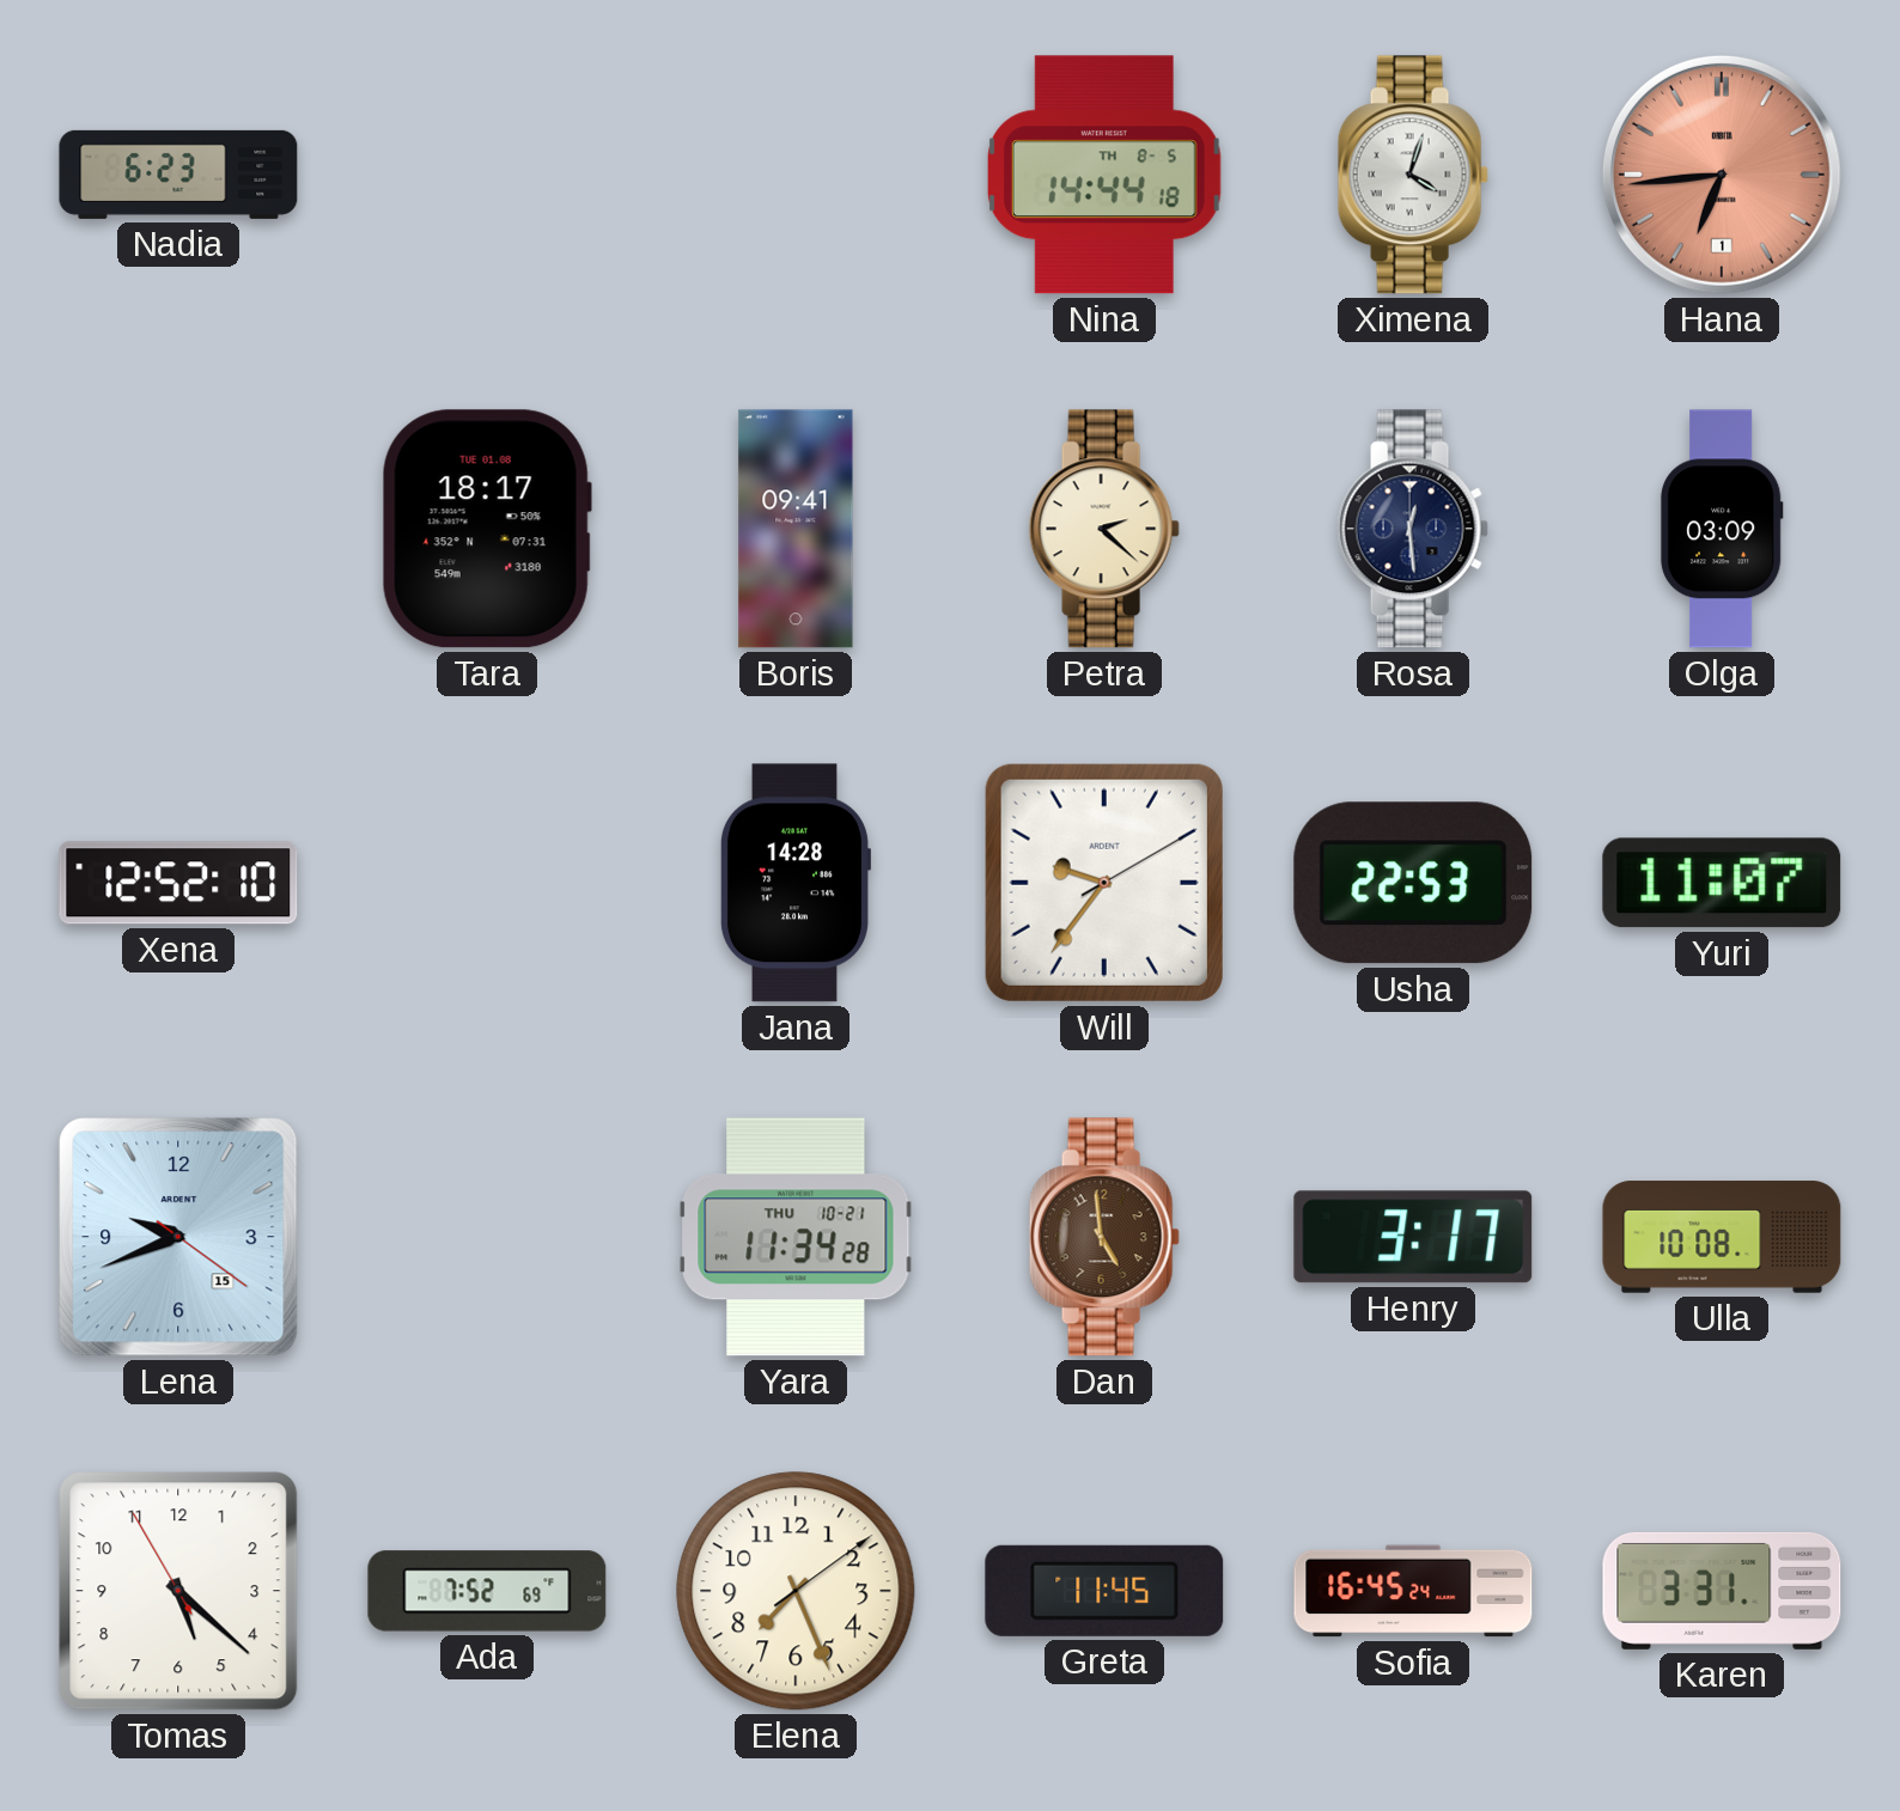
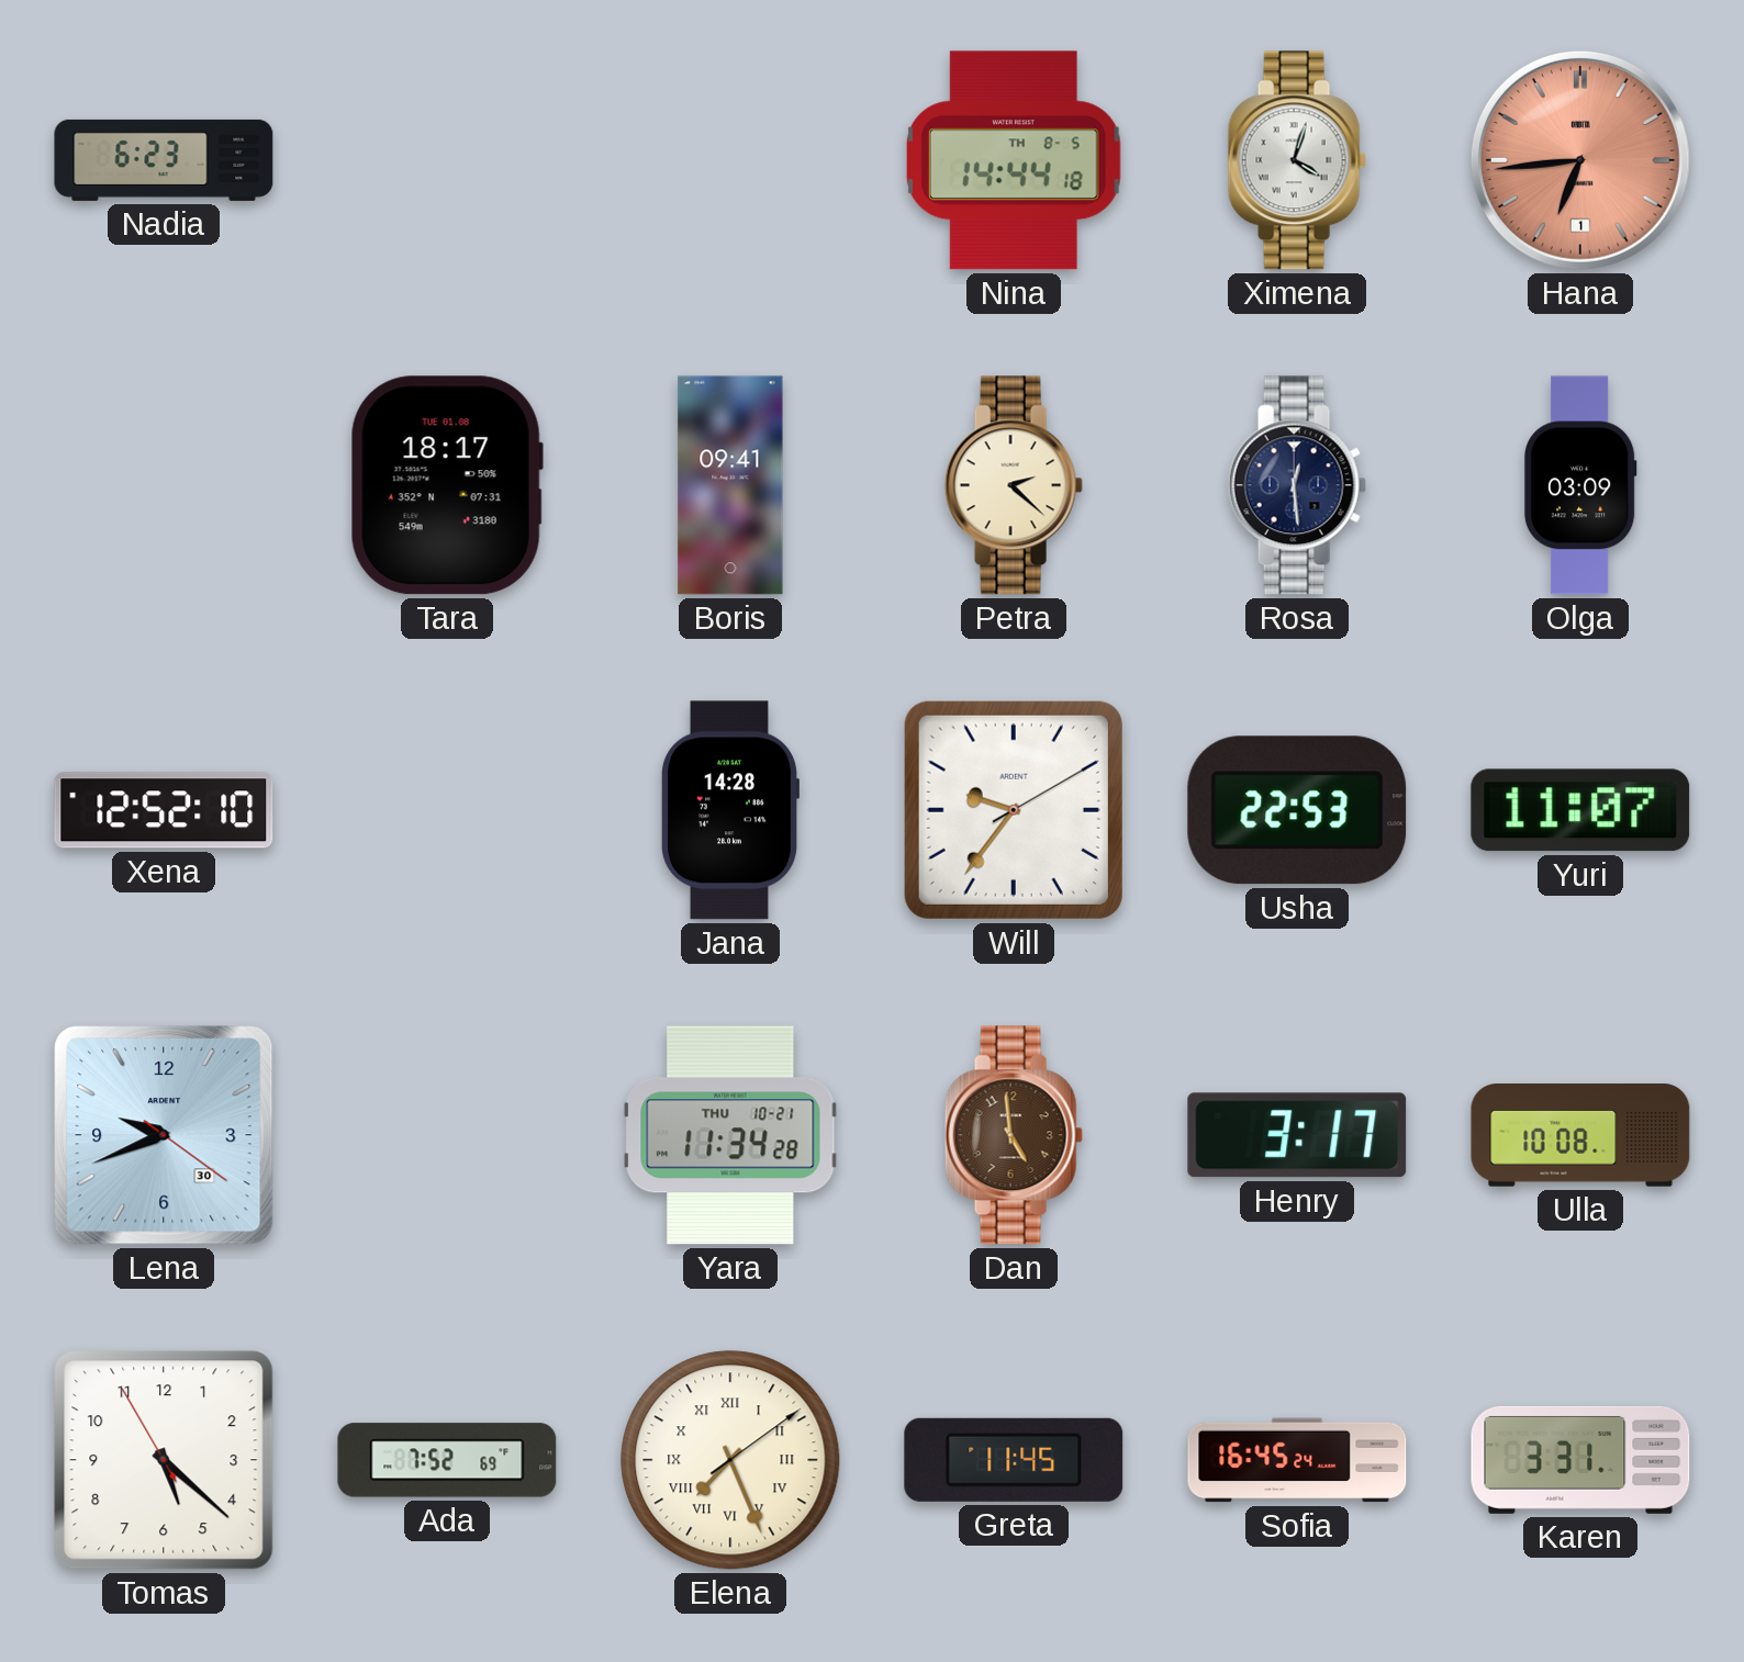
Lena date: 15 -> 30 (164, 1135)
Elena numerals: Arabic -> Roman (730, 1460)
